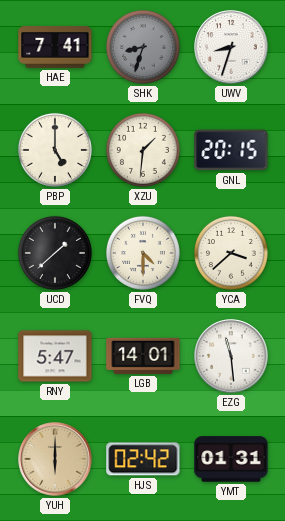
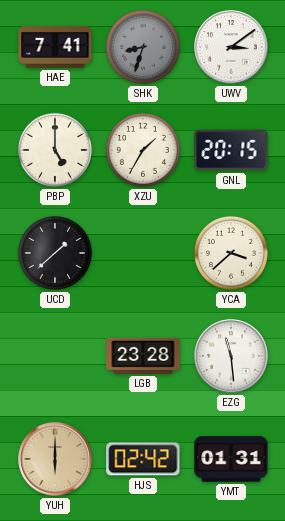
UWV: 8:33 -> 3:09 (231, 47)
XZU: 1:31 -> 1:35 (143, 150)
FVQ: 4:30 -> none (143, 253)
RNY: 5:47 -> none (55, 356)
LGB: 14:01 -> 23:28 (143, 356)
